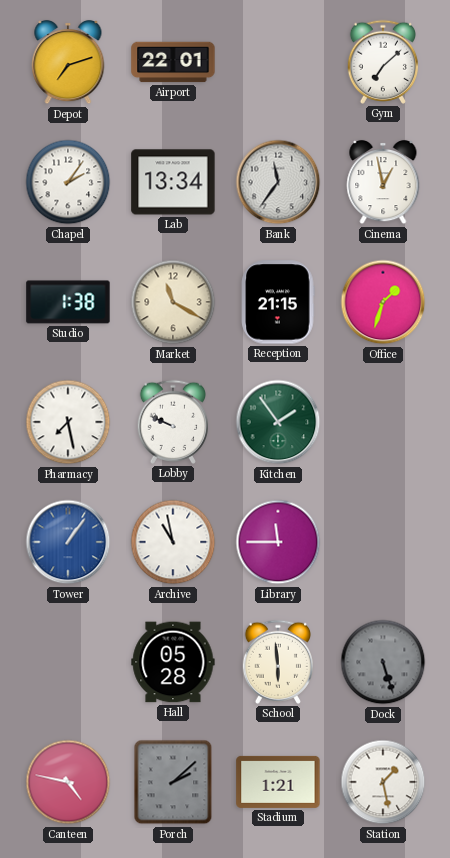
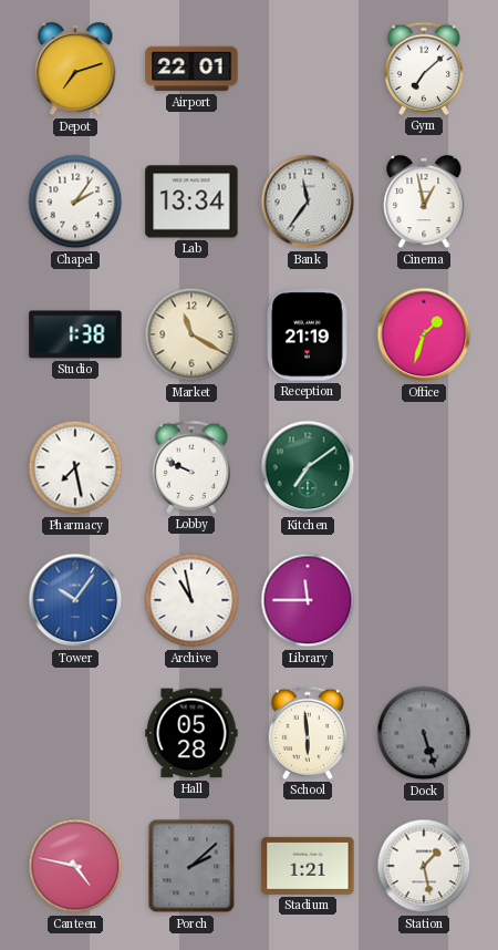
Reception: 21:15 -> 21:19 (308, 334)
Kitchen: 1:54 -> 7:09 (308, 467)
Tower: 1:06 -> 10:06 (75, 600)
